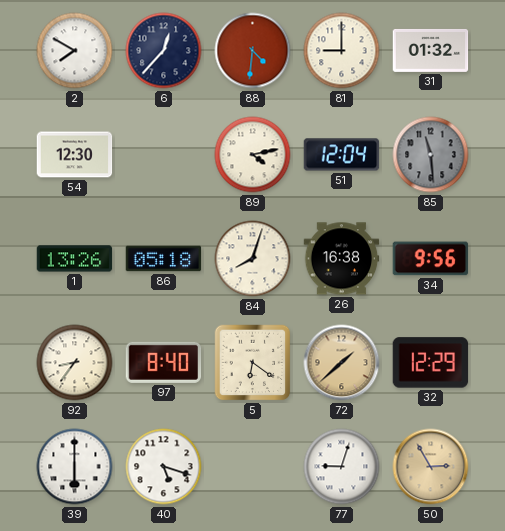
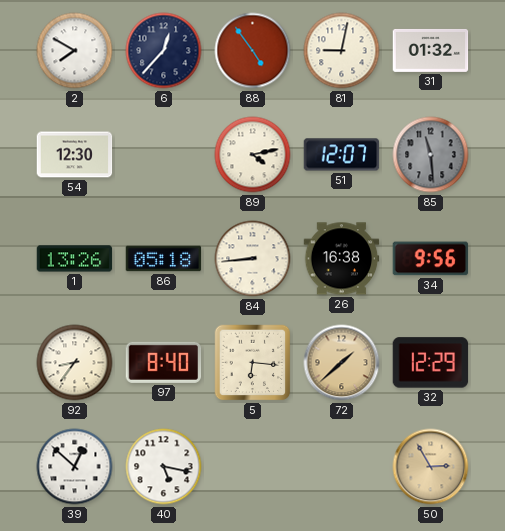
88: 4:31 -> 4:54 (253, 51)
81: 9:00 -> 9:02 (342, 51)
51: 12:04 -> 12:07 (342, 155)
84: 8:03 -> 8:44 (253, 259)
5: 6:21 -> 6:16 (253, 363)
39: 6:00 -> 12:52 (75, 467)
40: 5:18 -> 5:17 (164, 467)
77: 9:03 -> none (342, 467)
